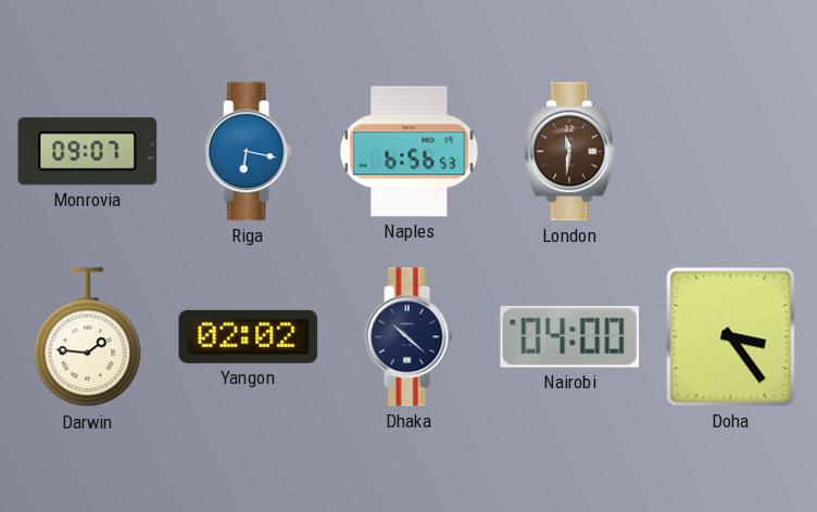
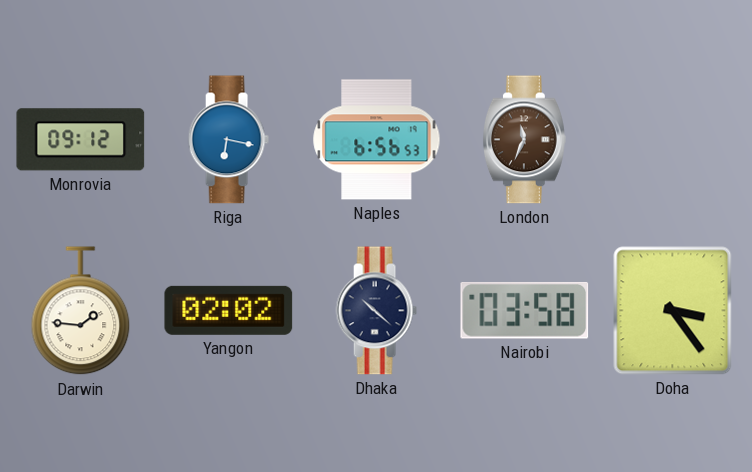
Monrovia: 09:07 -> 09:12 (81, 140)
London: 11:31 -> 11:34 (524, 140)
Nairobi: 04:00 -> 03:58 (525, 310)
